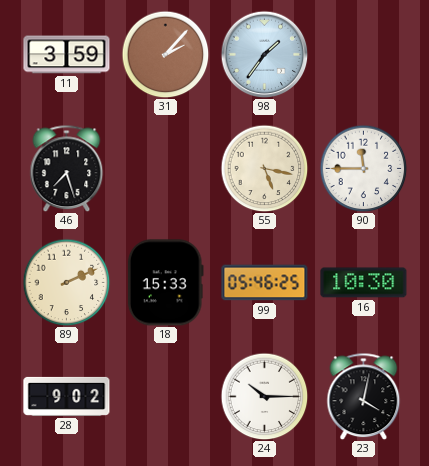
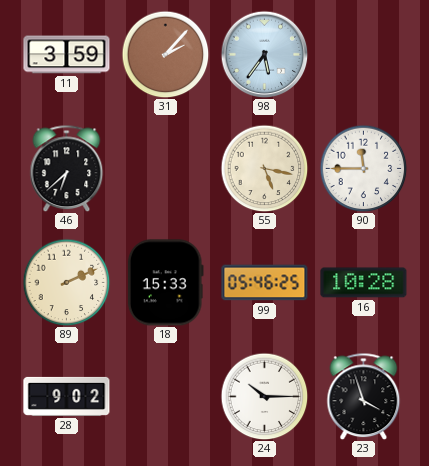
98: 1:36 -> 5:36 (264, 54)
46: 7:27 -> 6:38 (67, 168)
16: 10:30 -> 10:28 (364, 283)
23: 4:02 -> 3:57 (364, 396)
